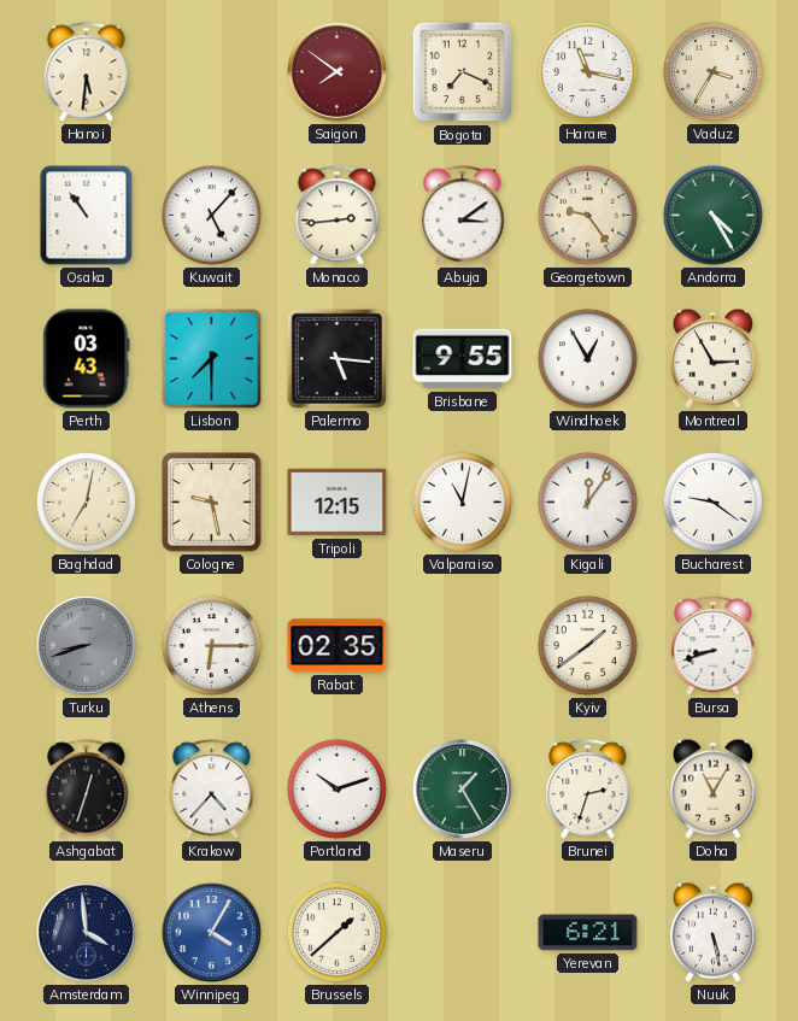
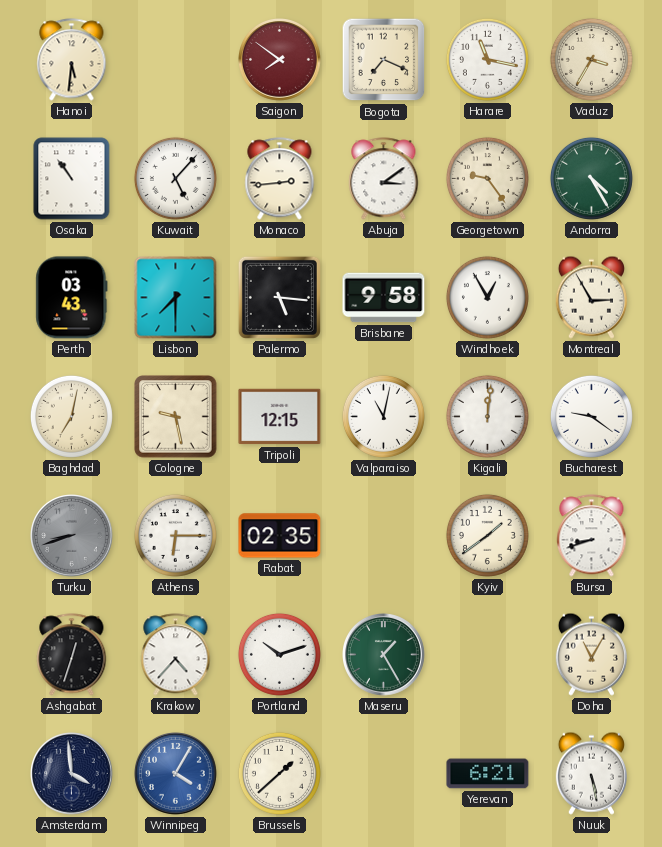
Brisbane: 9:55 -> 9:58 (384, 298)
Kigali: 12:06 -> 12:01 (487, 416)
Brunei: 2:33 -> none (588, 790)
